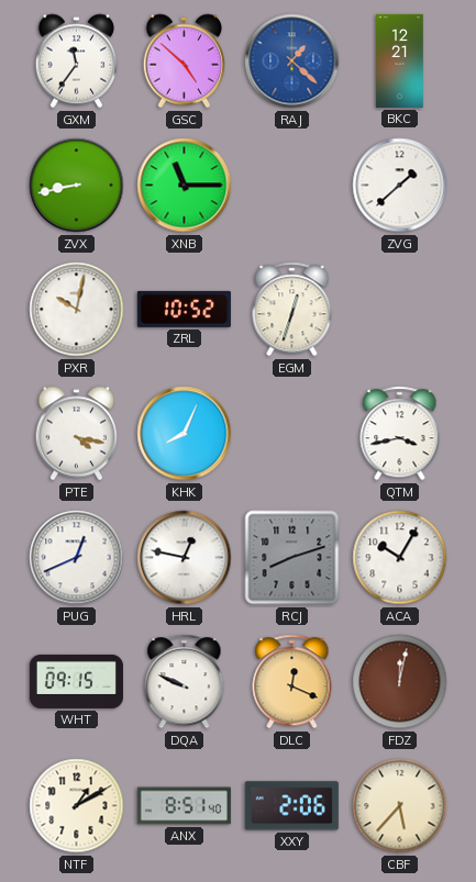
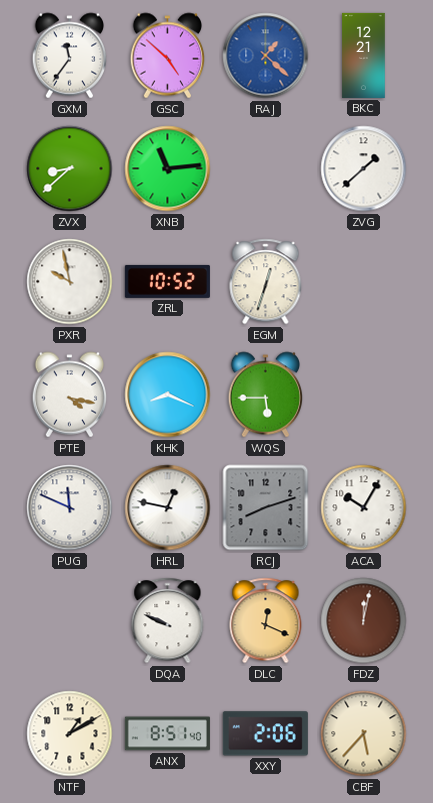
ZVX: 8:43 -> 8:38 (70, 169)
XNB: 11:15 -> 11:14 (168, 169)
PXR: 10:02 -> 9:58 (70, 282)
KHK: 8:04 -> 8:19 (168, 395)
WQS: none -> 5:45 (266, 395)
QTM: 3:43 -> none (400, 434)
PUG: 12:41 -> 11:49 (70, 508)
WHT: 09:15 -> none (76, 681)
